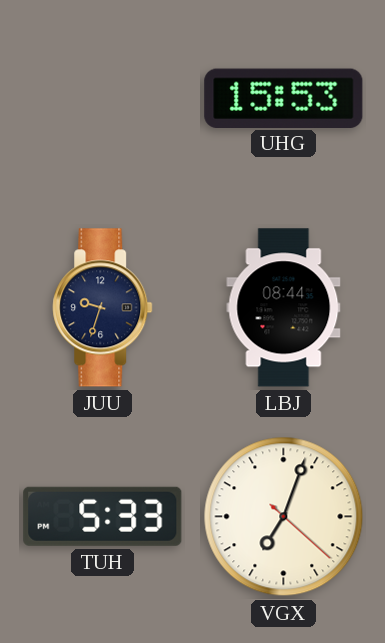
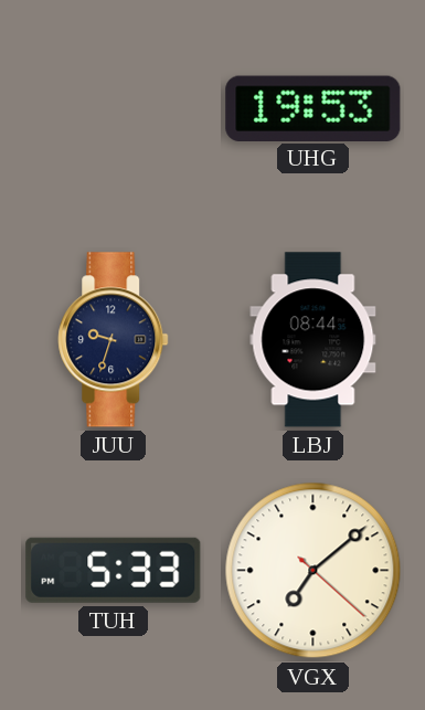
UHG: 15:53 -> 19:53 (314, 108)
VGX: 7:03 -> 7:08 (314, 571)
